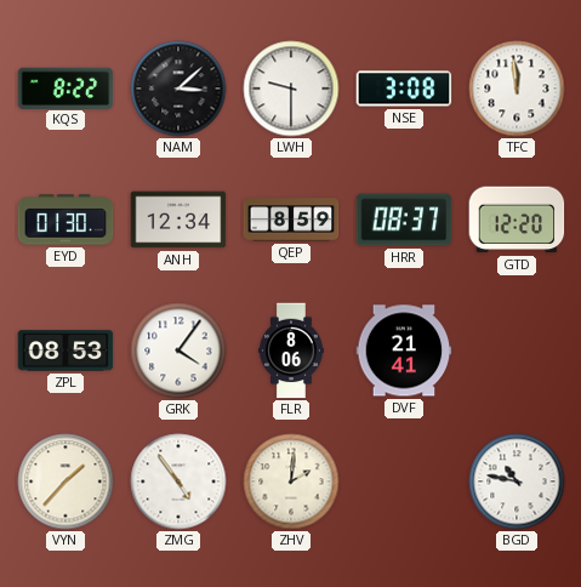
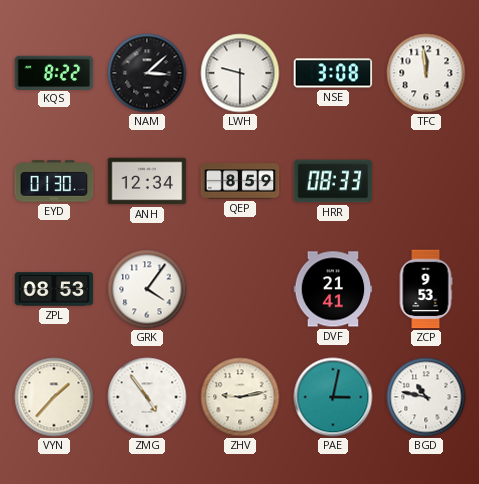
HRR: 08:37 -> 08:33 (333, 181)
GTD: 12:20 -> none (517, 220)
FLR: 8:06 -> none (292, 351)
ZCP: none -> 9:53 (426, 289)
ZHV: 2:01 -> 9:13 (240, 397)
PAE: none -> 3:02 (333, 397)
